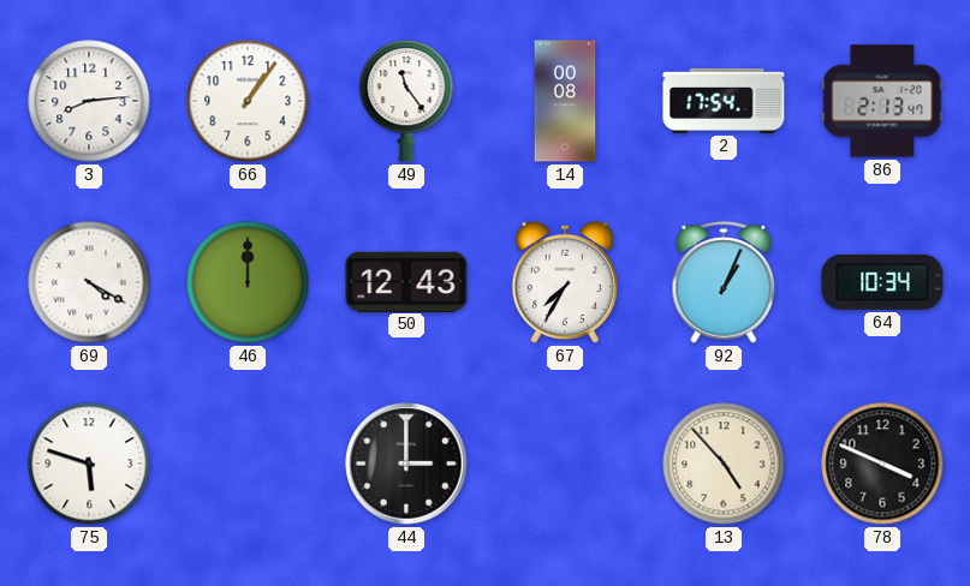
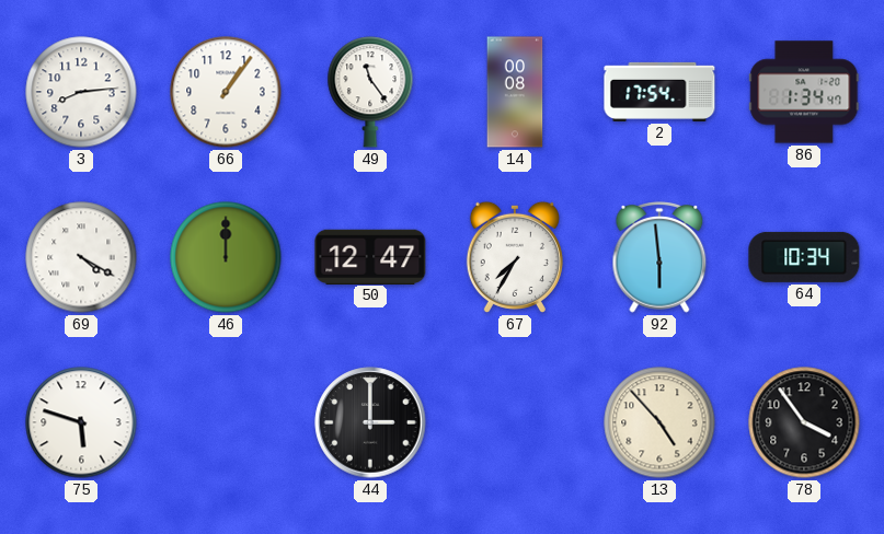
86: 2:13 -> 1:34 (804, 92)
50: 12:43 -> 12:47 (370, 256)
92: 1:04 -> 5:59 (659, 257)
78: 3:49 -> 3:54 (804, 422)
